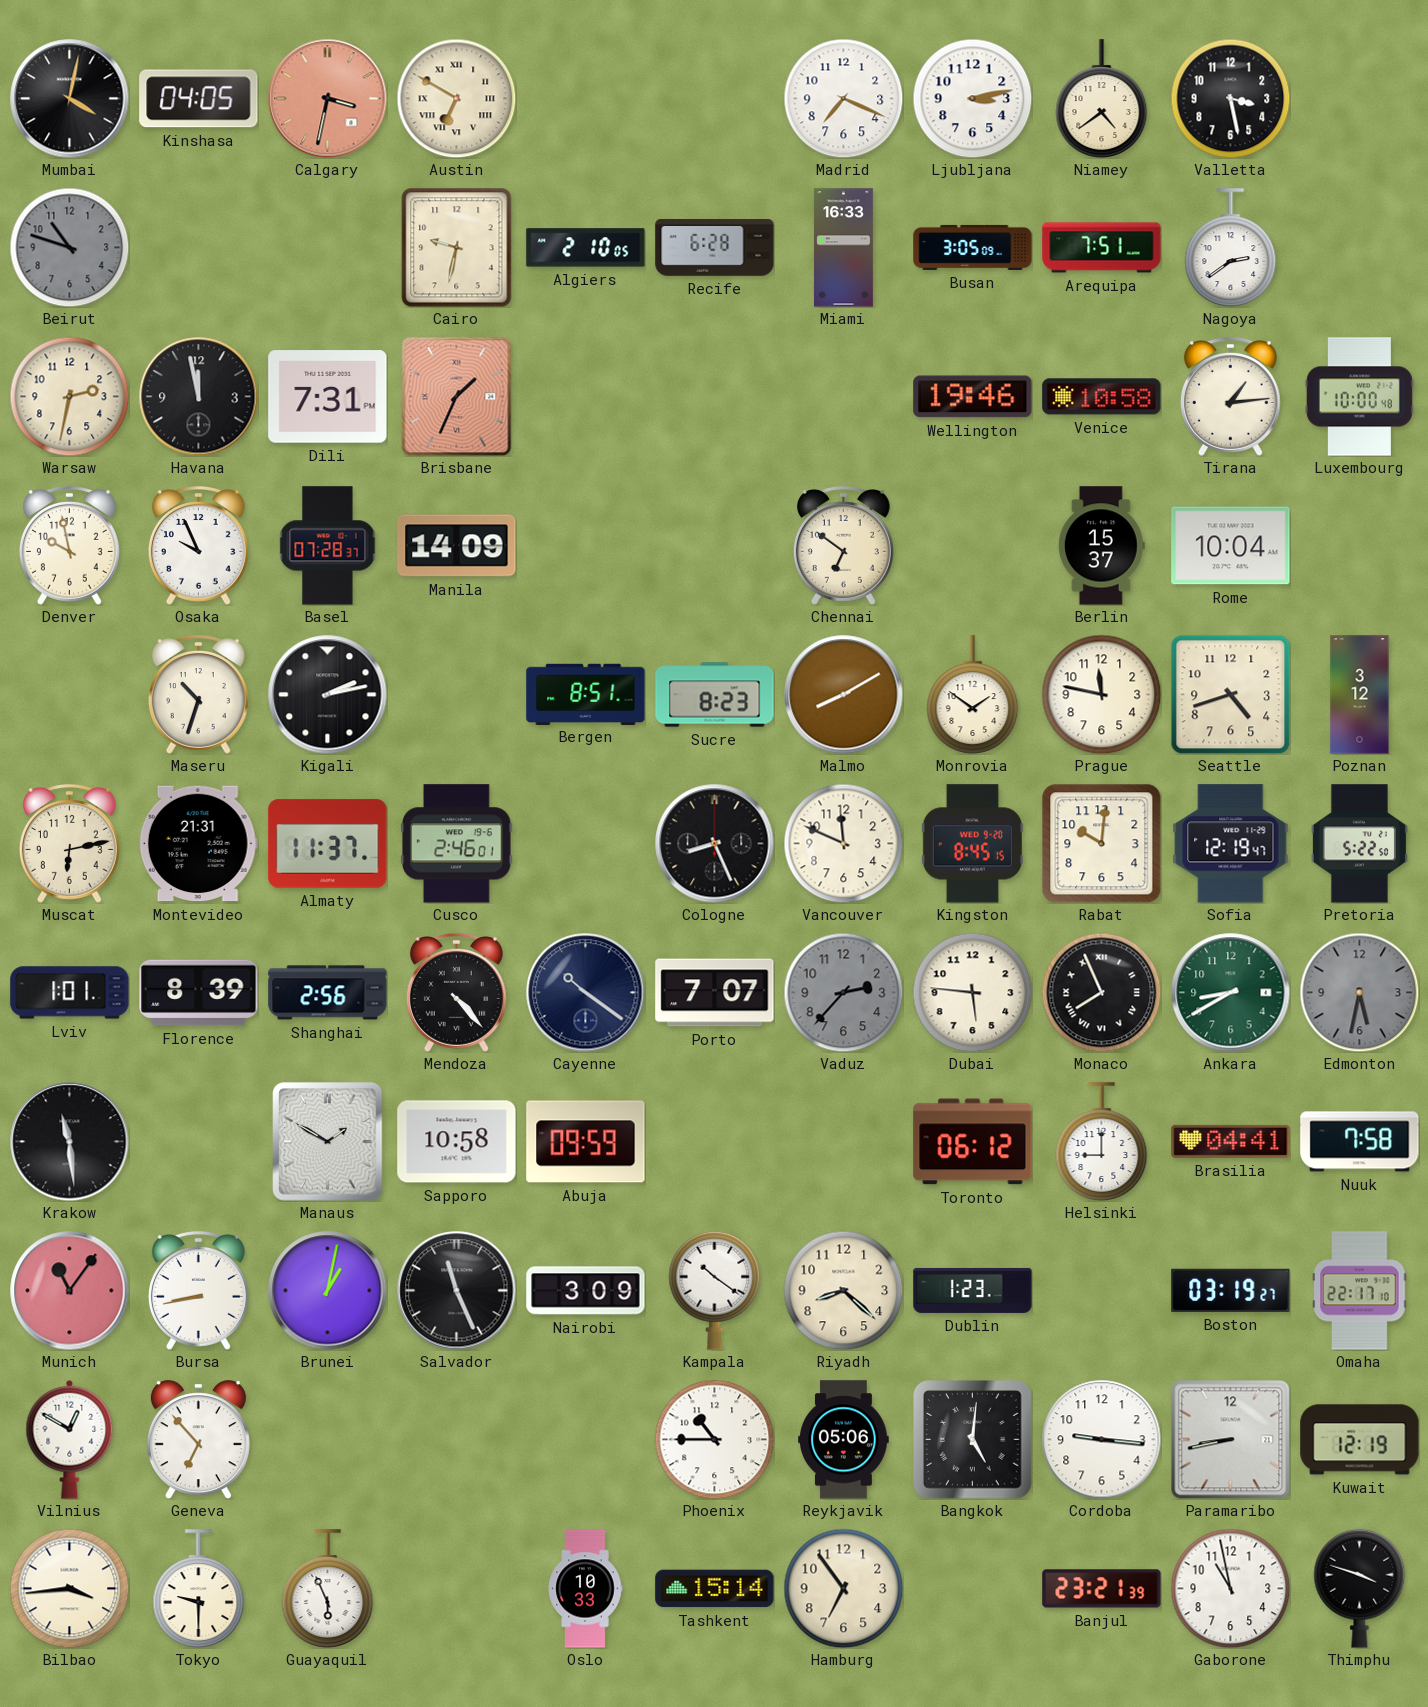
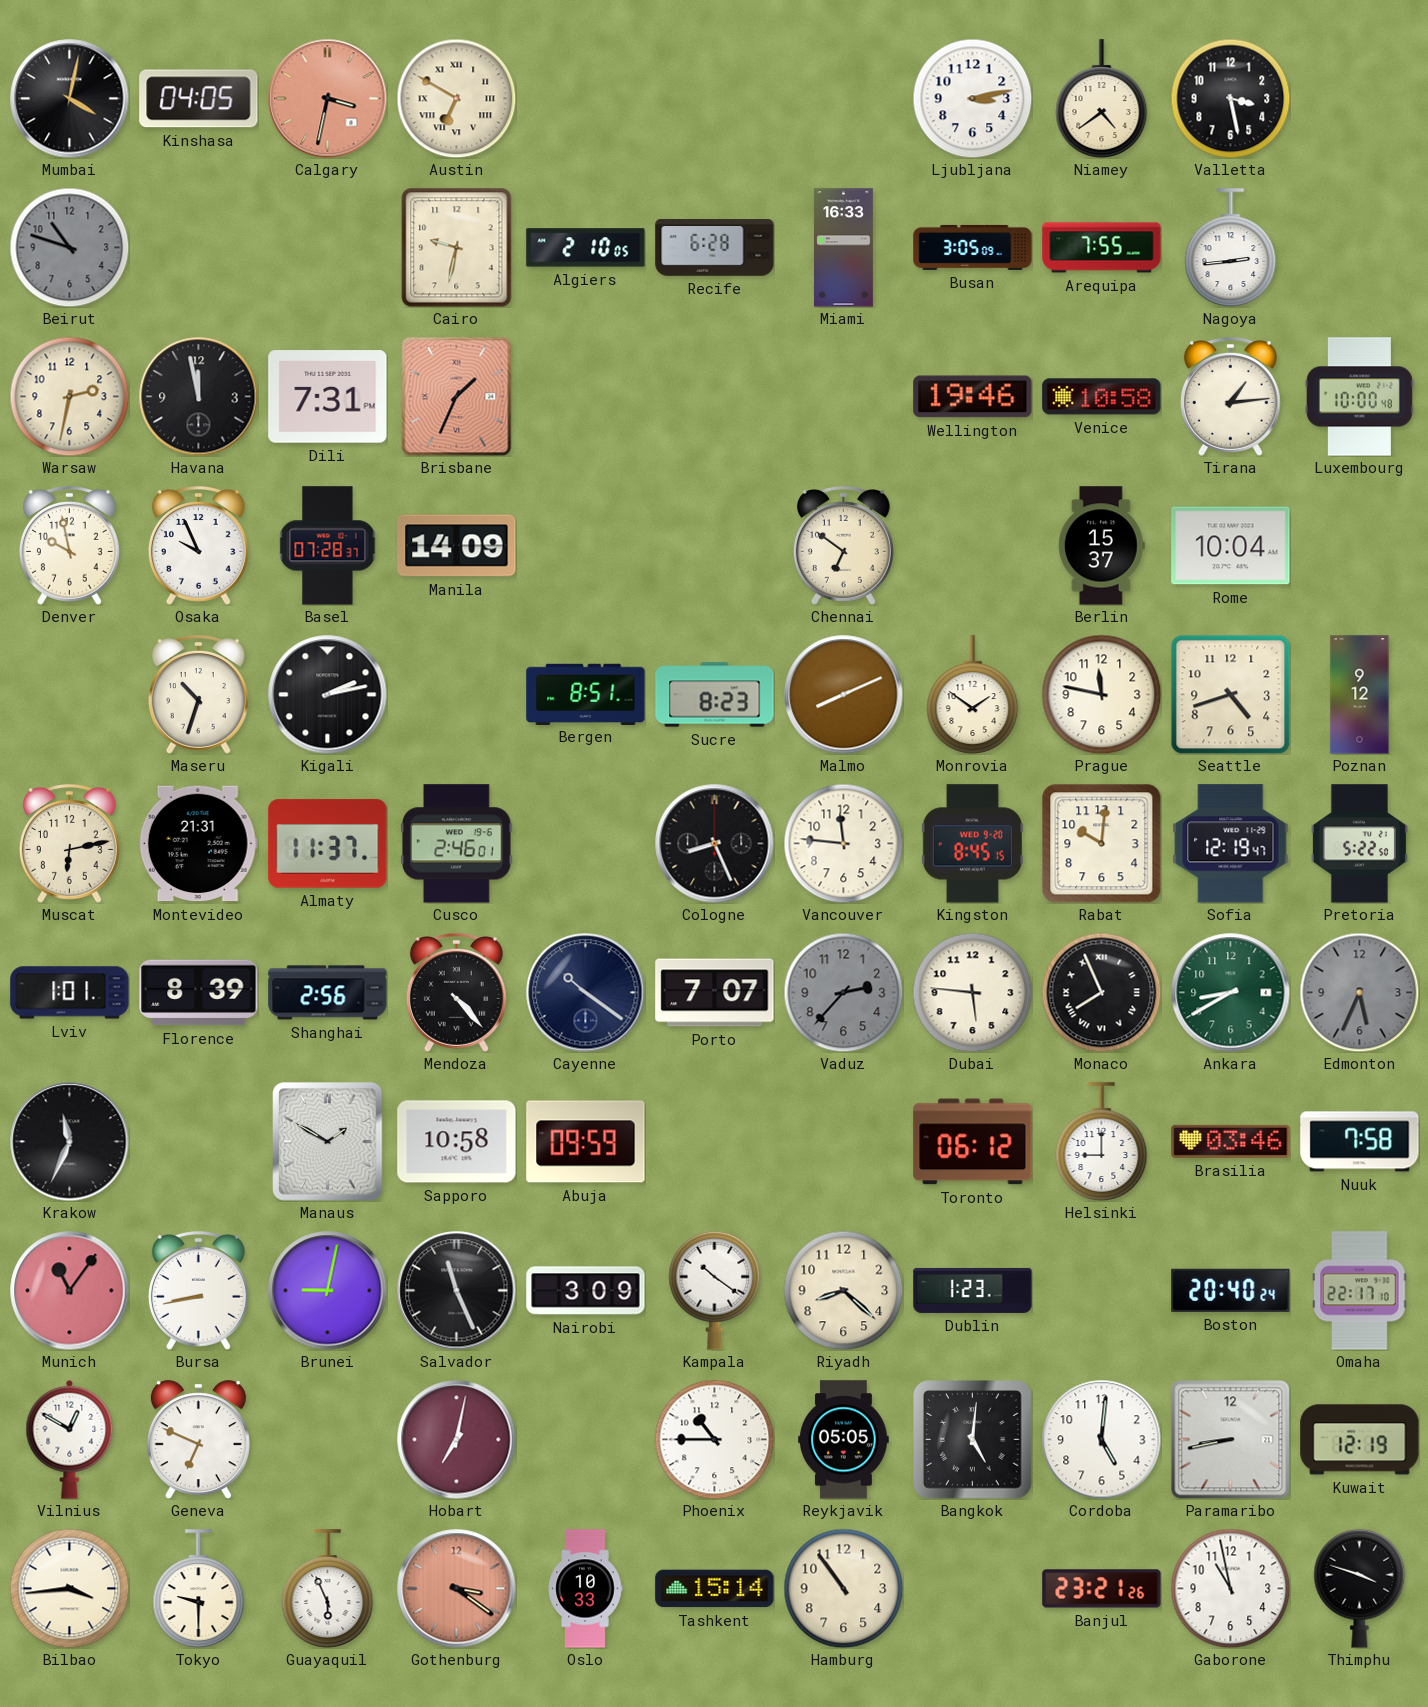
Madrid: 7:19 -> none (843, 98)
Arequipa: 7:51 -> 7:55 (1102, 248)
Nagoya: 2:39 -> 2:44 (1231, 248)
Malmo: 8:10 -> 8:11 (844, 695)
Poznan: 3:12 -> 9:12 (1360, 695)
Vancouver: 11:49 -> 11:46 (843, 843)
Edmonton: 5:32 -> 5:34 (1359, 992)
Krakow: 11:29 -> 11:34 (70, 1142)
Brasilia: 04:41 -> 03:46 (1231, 1141)
Brunei: 1:02 -> 9:02 (328, 1291)
Boston: 03:19 -> 20:40 (1231, 1290)
Geneva: 6:53 -> 6:49 (198, 1440)
Hobart: none -> 7:02 (457, 1440)
Reykjavik: 05:06 -> 05:05 (844, 1440)
Cordoba: 9:16 -> 5:01 (1102, 1440)
Gothenburg: none -> 3:21 (457, 1589)
Hamburg: 6:54 -> 10:54 (843, 1588)
Banjul: 23:21:39 -> 23:21:26 (1102, 1589)
